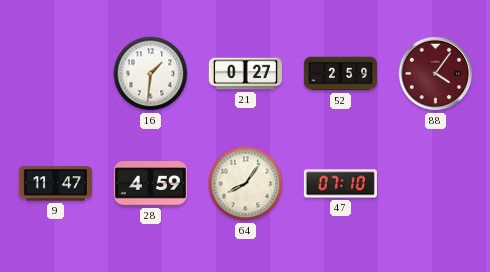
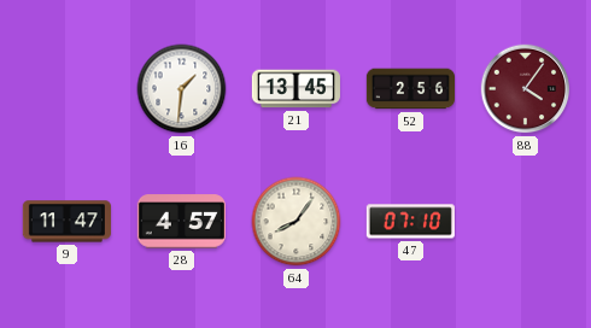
21: 0:27 -> 13:45 (295, 89)
52: 2:59 -> 2:56 (410, 89)
28: 4:59 -> 4:57 (181, 222)
